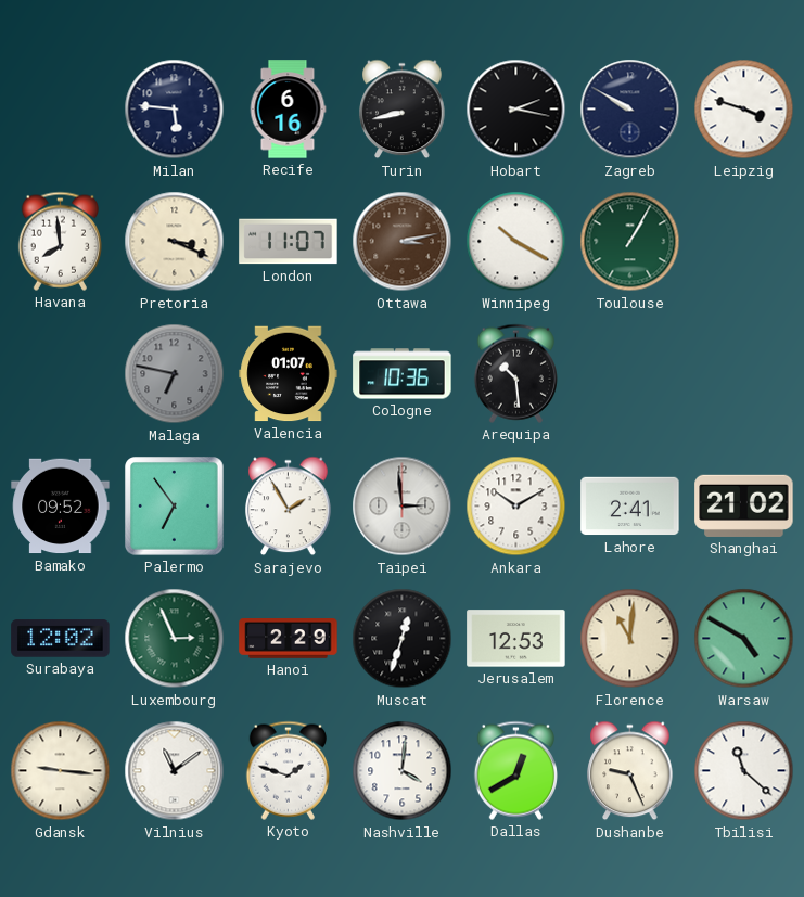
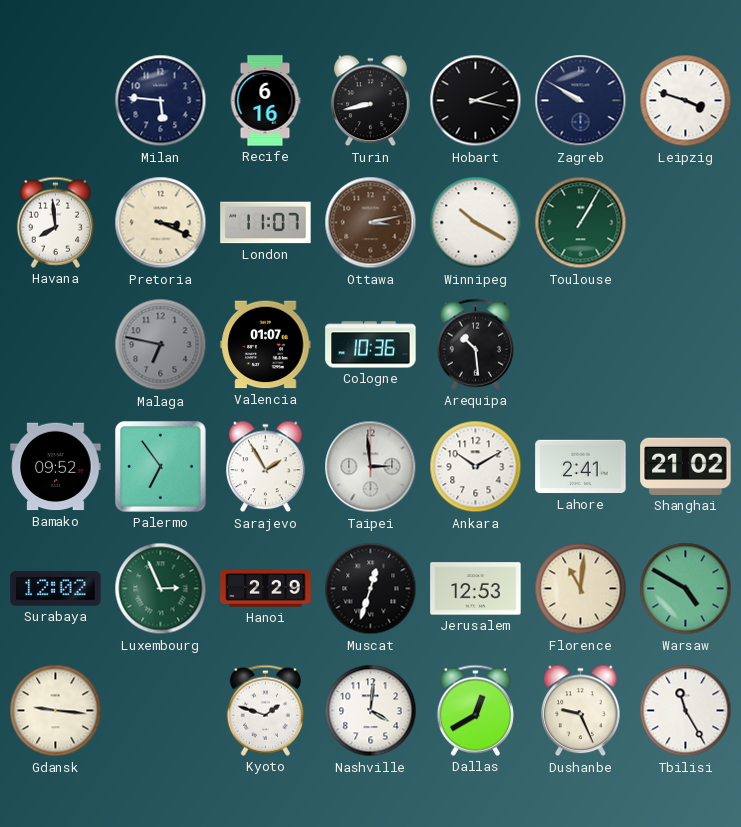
Vilnius: 11:09 -> none (175, 771)
Tbilisi: 11:22 -> 11:25 (686, 711)
